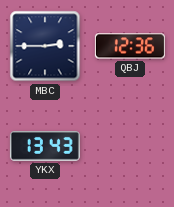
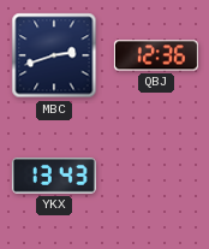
MBC: 2:45 -> 2:42 (54, 55)
